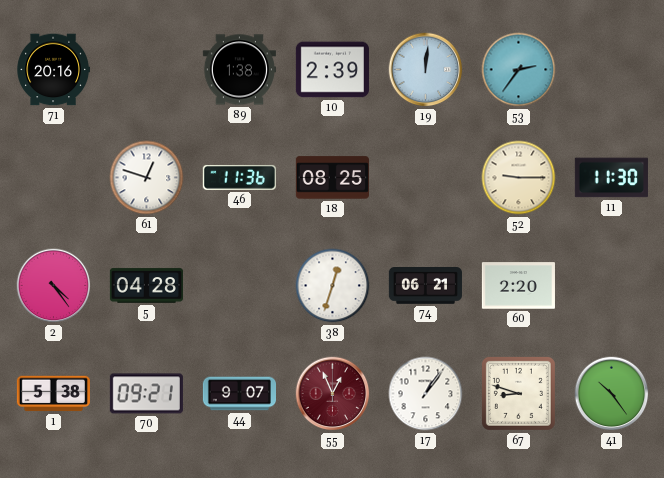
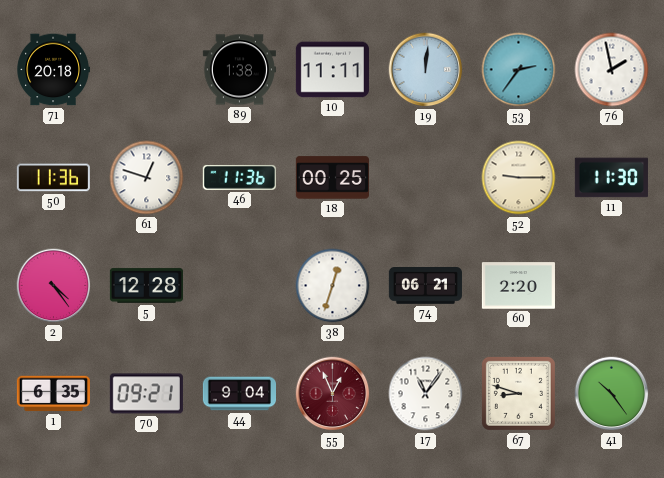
71: 20:16 -> 20:18 (53, 70)
10: 2:39 -> 11:11 (332, 70)
76: none -> 1:58 (612, 70)
50: none -> 11:36 (53, 178)
18: 08:25 -> 00:25 (332, 178)
5: 04:28 -> 12:28 (146, 286)
1: 5:38 -> 6:35 (53, 394)
44: 9:07 -> 9:04 (239, 394)
17: 1:06 -> 11:06 (426, 394)
